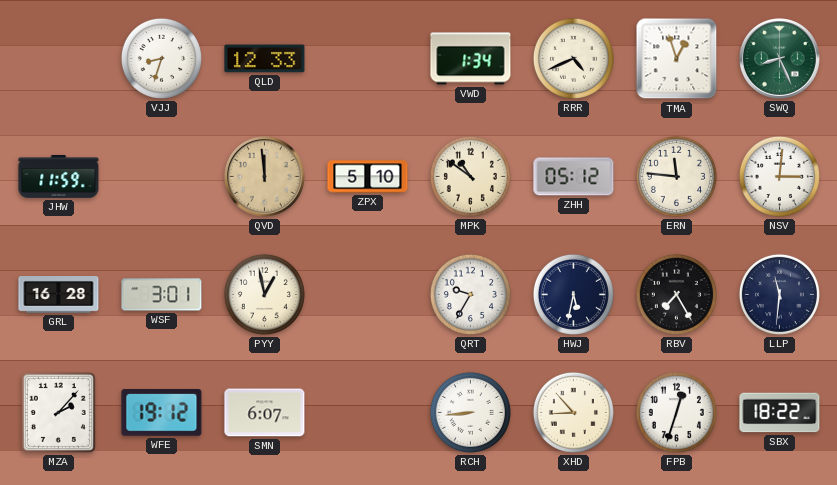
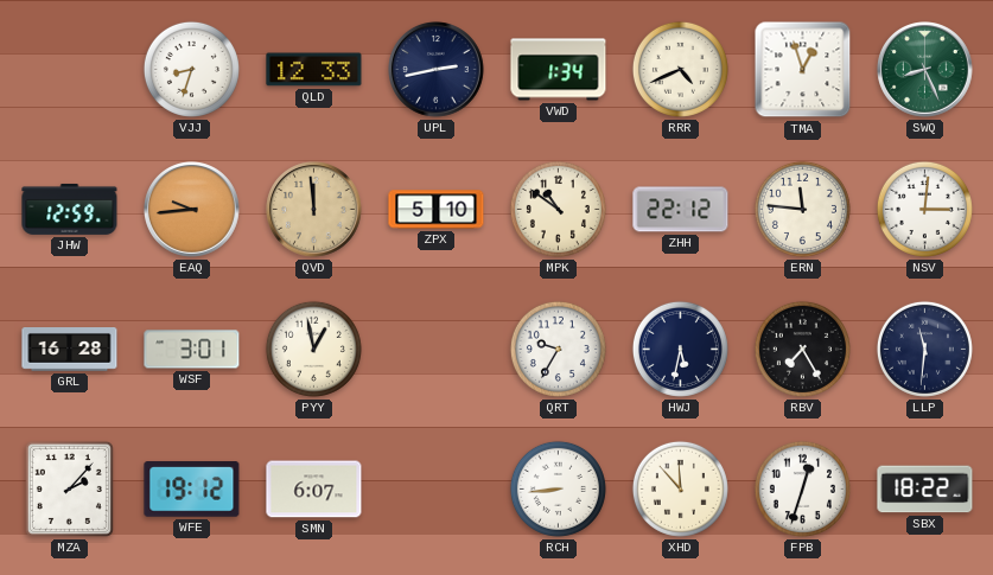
UPL: none -> 2:43 (437, 70)
JHW: 11:59 -> 12:59 (70, 209)
EAQ: none -> 9:44 (192, 210)
ZHH: 05:12 -> 22:12 (681, 210)
XHD: 8:53 -> 11:53 (680, 488)
